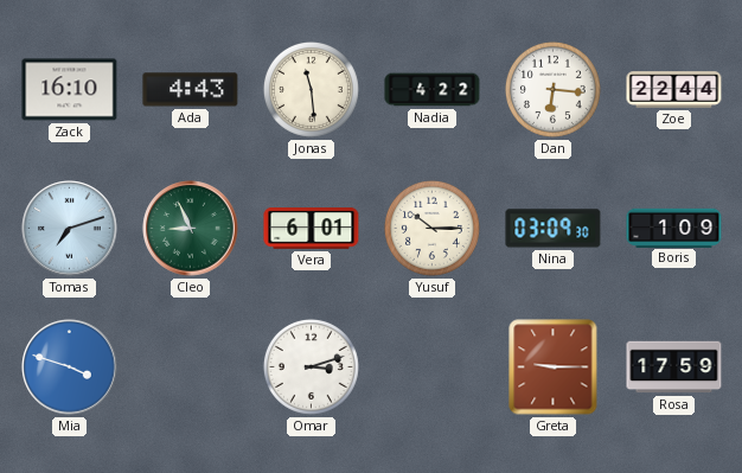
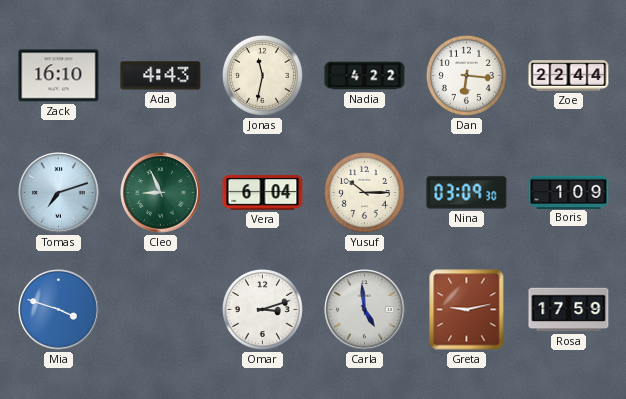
Jonas: 11:29 -> 11:32 (262, 75)
Vera: 6:01 -> 6:04 (263, 193)
Carla: none -> 4:59 (365, 310)
Greta: 9:15 -> 9:13 (467, 310)
